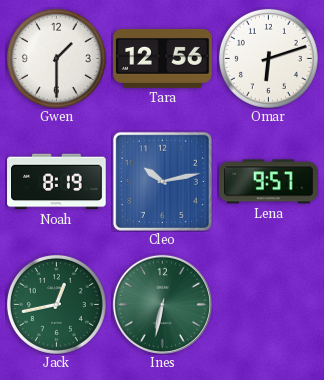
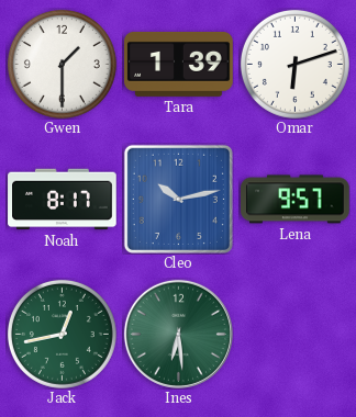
Tara: 12:56 -> 1:39 (179, 64)
Noah: 8:19 -> 8:17 (63, 200)
Ines: 6:32 -> 6:29 (178, 334)
